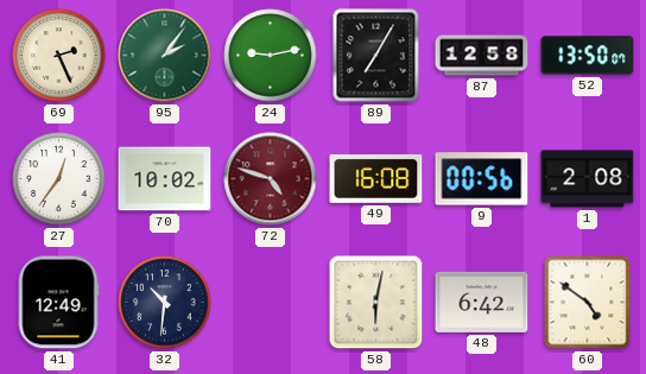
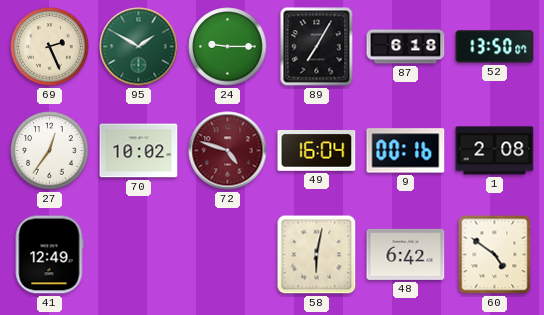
95: 2:06 -> 1:50 (139, 47)
24: 9:13 -> 9:15 (228, 47)
87: 12:58 -> 6:18 (406, 47)
49: 16:08 -> 16:04 (317, 151)
9: 00:56 -> 00:16 (406, 151)
32: 10:31 -> none (165, 303)
